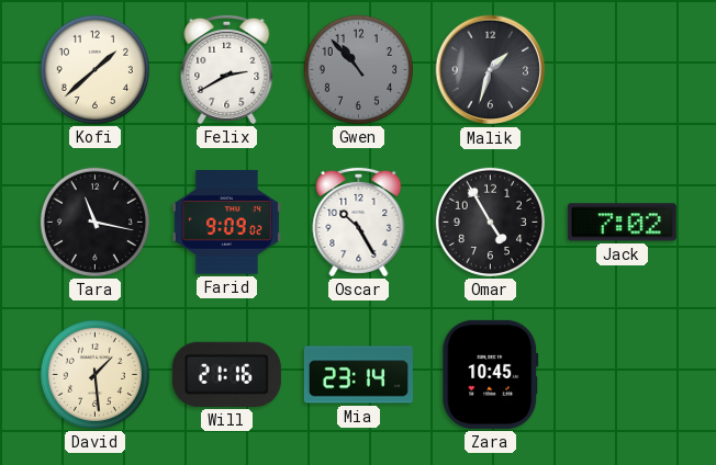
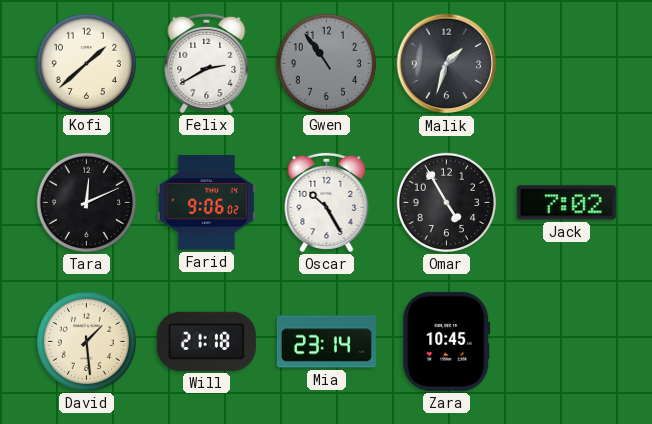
Gwen: 10:53 -> 10:54 (326, 63)
Tara: 11:17 -> 12:11 (86, 202)
Farid: 9:09 -> 9:06 (206, 203)
Will: 21:16 -> 21:18 (206, 341)
